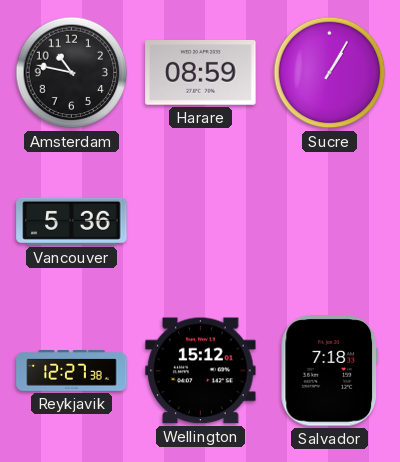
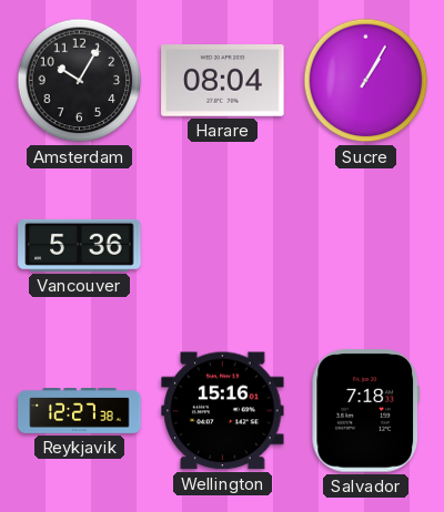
Amsterdam: 10:47 -> 10:05 (80, 81)
Harare: 08:59 -> 08:04 (223, 81)
Wellington: 15:12 -> 15:16 (223, 411)
